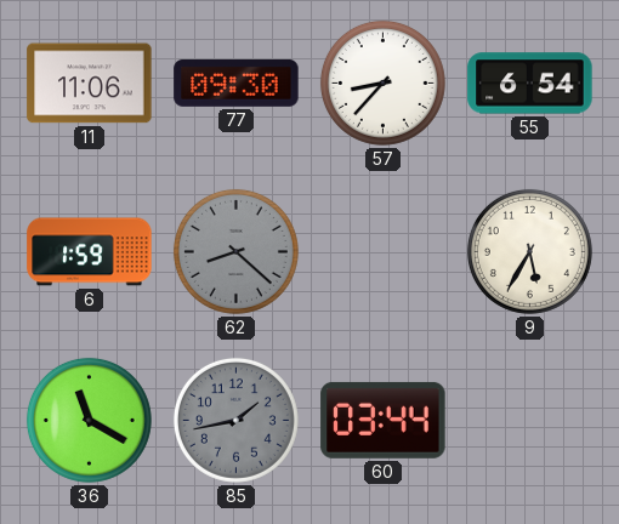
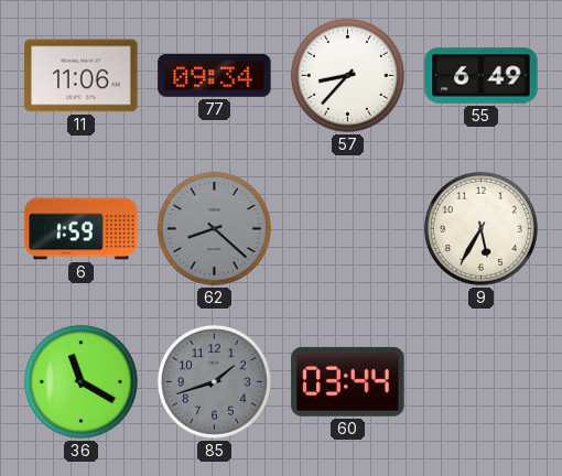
77: 09:30 -> 09:34 (215, 75)
55: 6:54 -> 6:49 (482, 76)
85: 1:43 -> 1:42 (214, 381)
